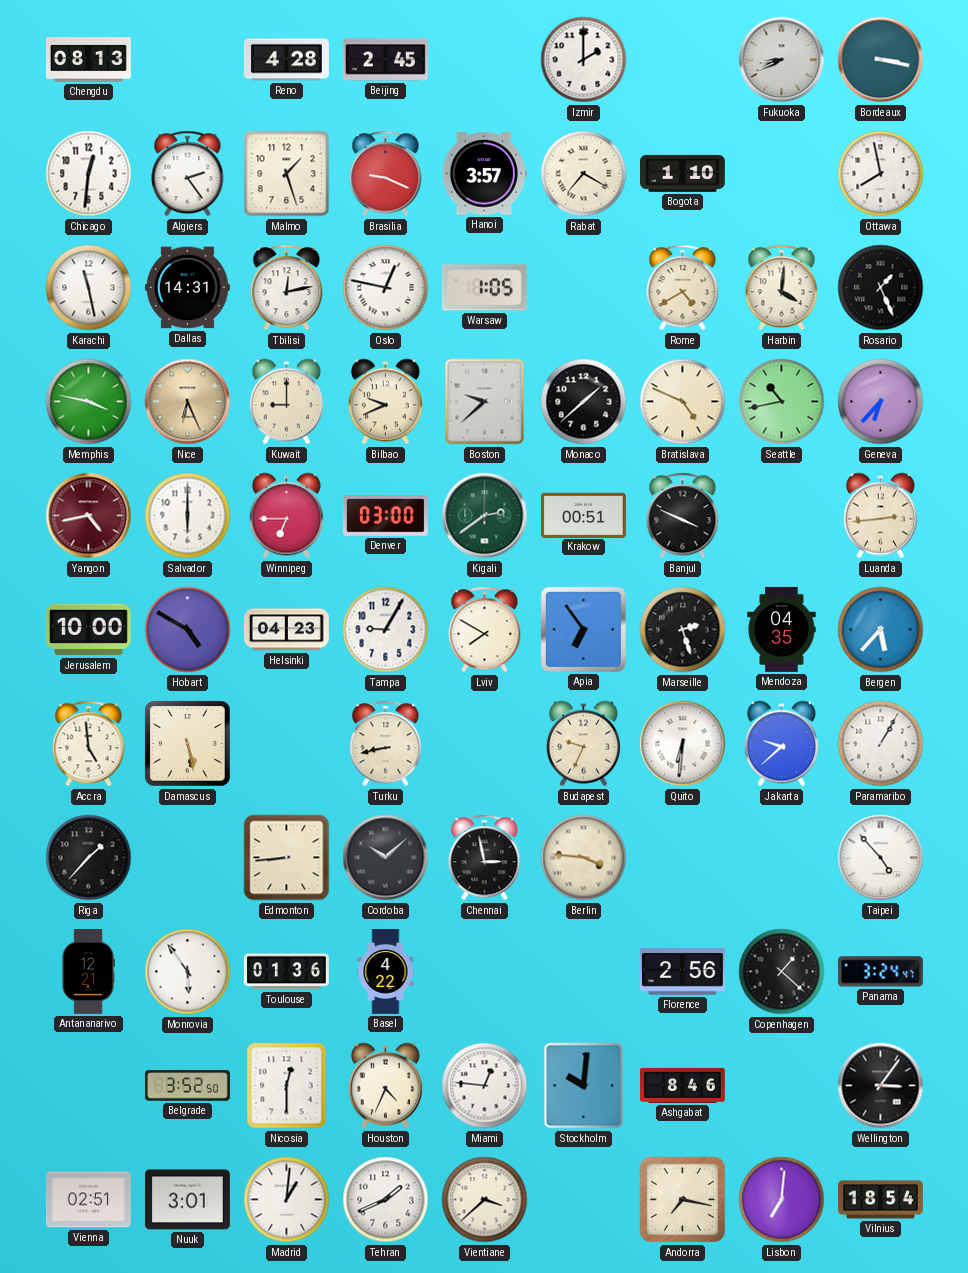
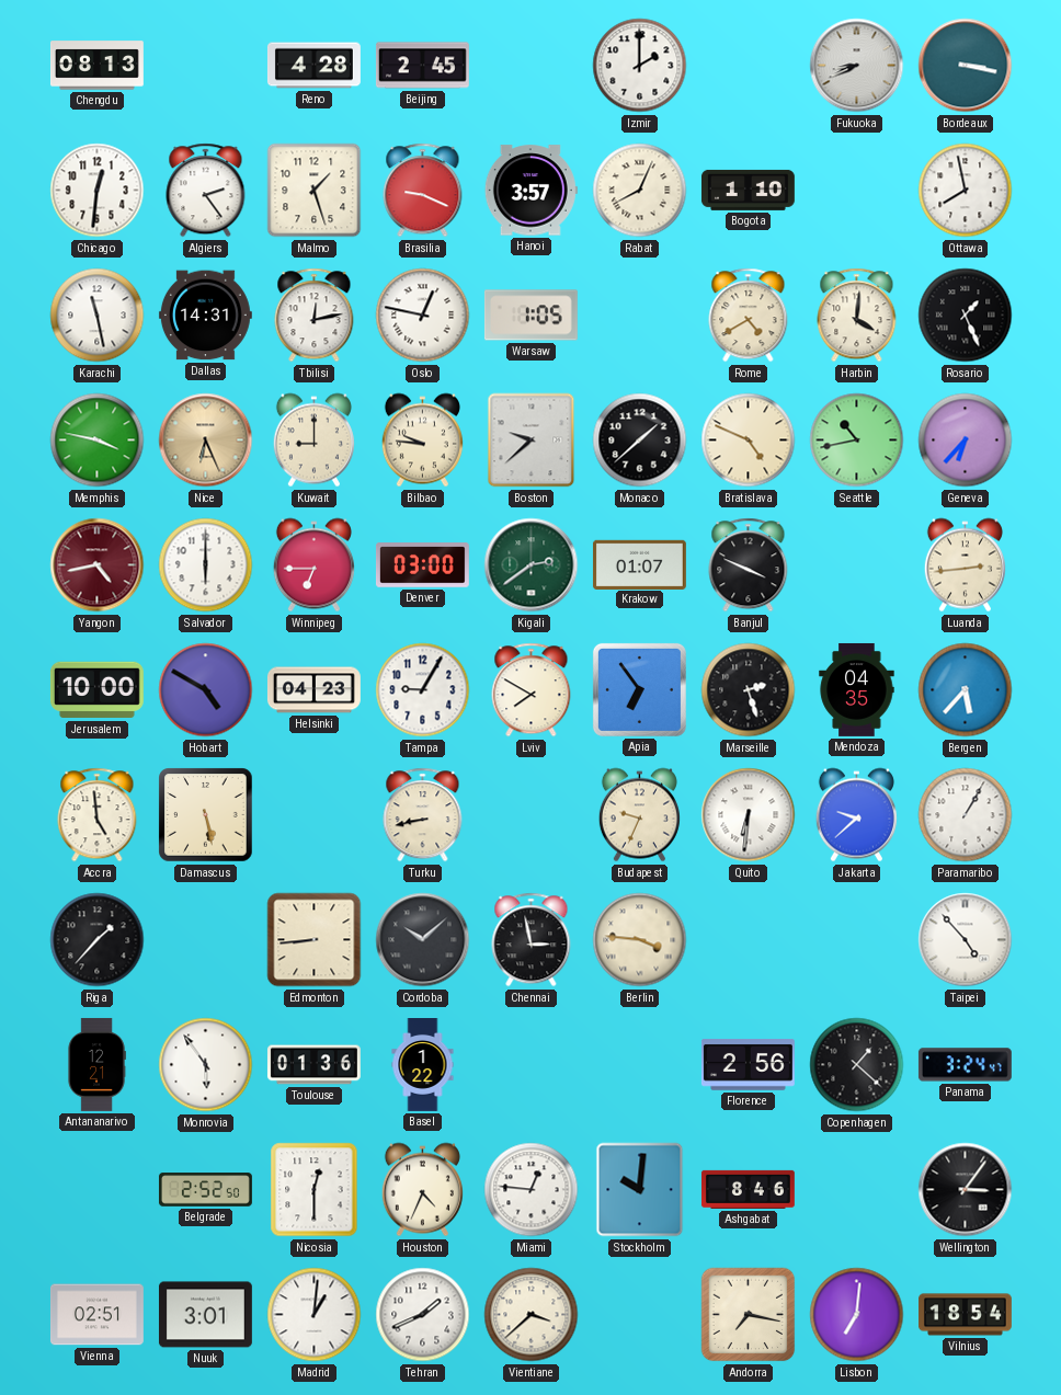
Rabat: 7:20 -> 8:04 (640, 191)
Bilbao: 9:41 -> 9:46 (422, 441)
Krakow: 00:51 -> 01:07 (639, 564)
Basel: 4:22 -> 1:22 (423, 1065)
Belgrade: 3:52 -> 2:52 (205, 1190)
